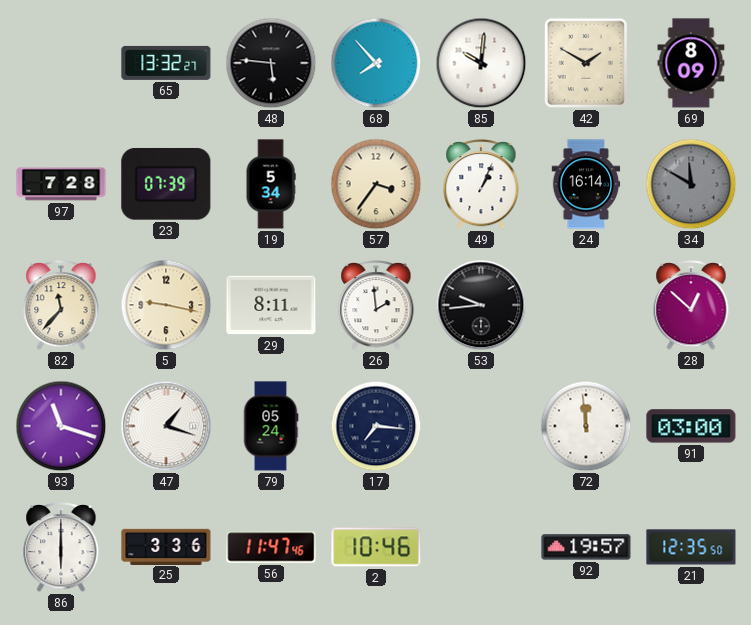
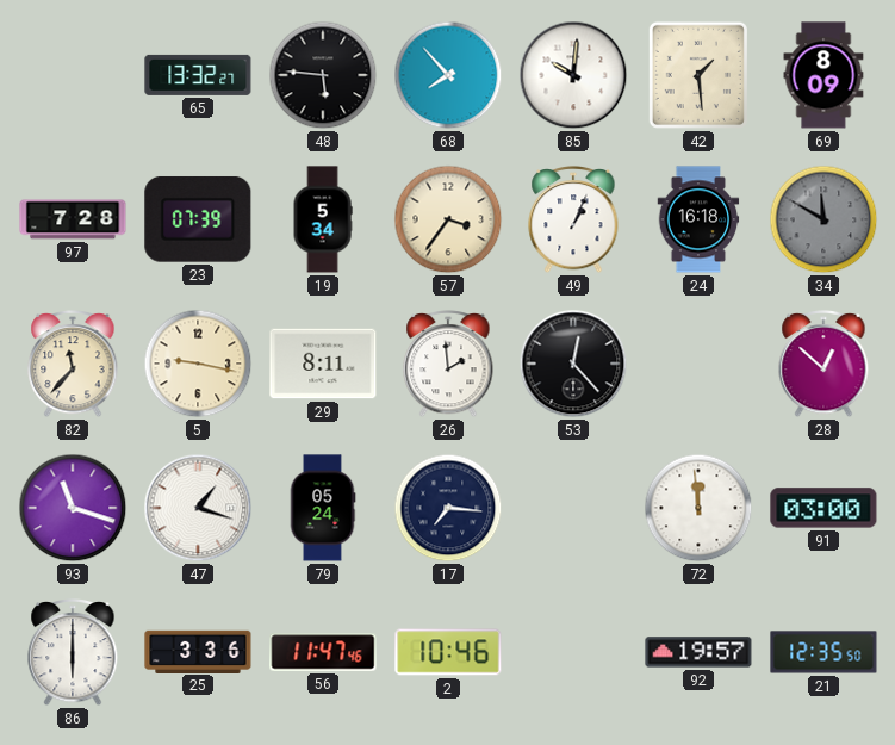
42: 1:50 -> 1:29 (698, 75)
24: 16:14 -> 16:18 (698, 219)
53: 9:44 -> 12:23 (573, 364)
